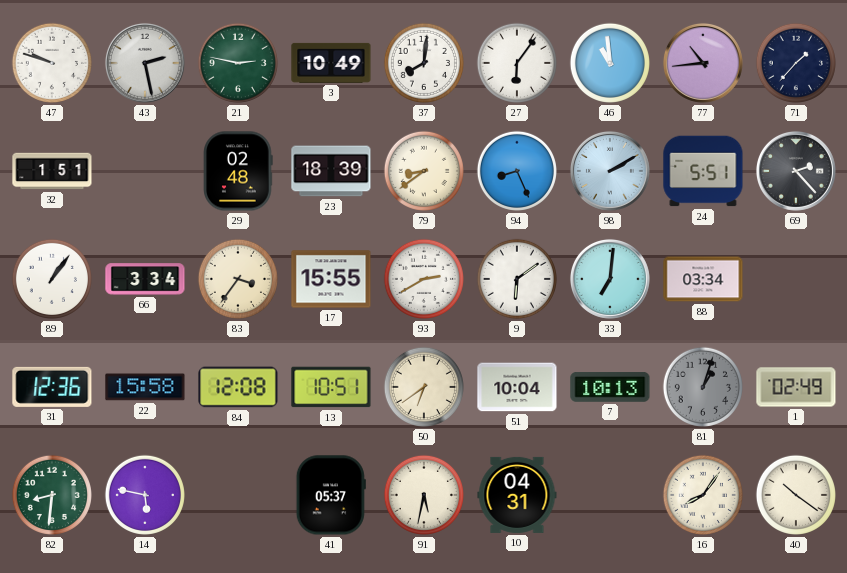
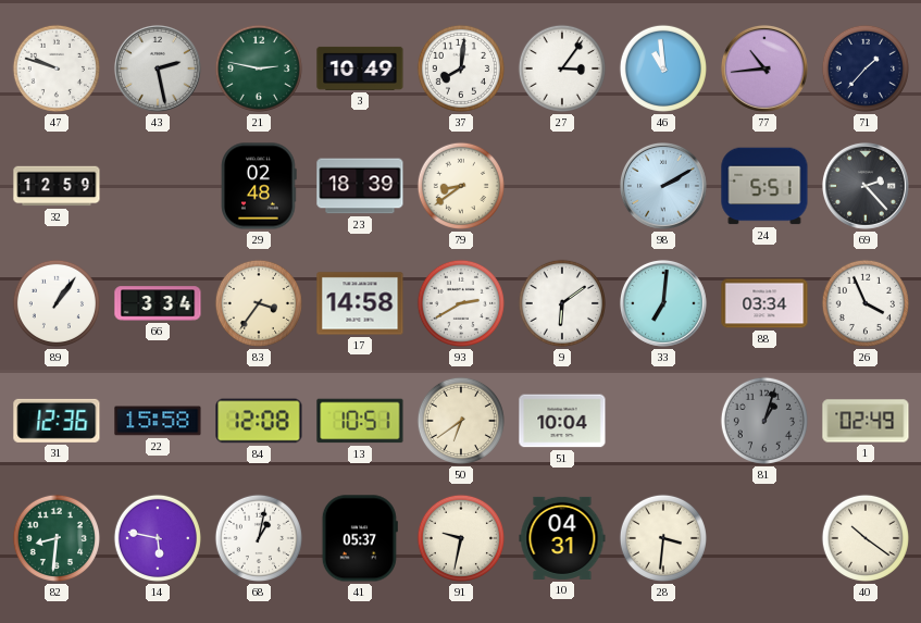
27: 6:06 -> 3:06 (562, 68)
32: 1:51 -> 12:59 (57, 186)
94: 8:26 -> none (517, 171)
17: 15:55 -> 14:58 (360, 303)
26: none -> 3:56 (866, 303)
7: 10:13 -> none (610, 388)
68: none -> 1:02 (259, 538)
91: 5:32 -> 9:32 (461, 538)
28: none -> 3:31 (663, 538)
16: 8:06 -> none (703, 495)
